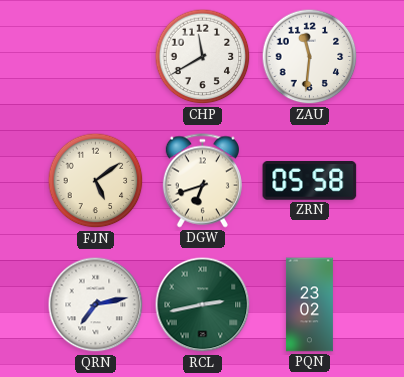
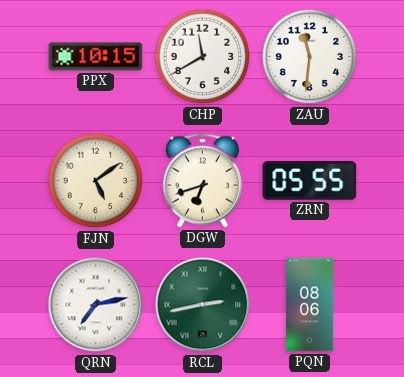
PPX: none -> 10:15 (96, 57)
ZRN: 05:58 -> 05:55 (310, 181)
PQN: 23:02 -> 08:06 (309, 305)
